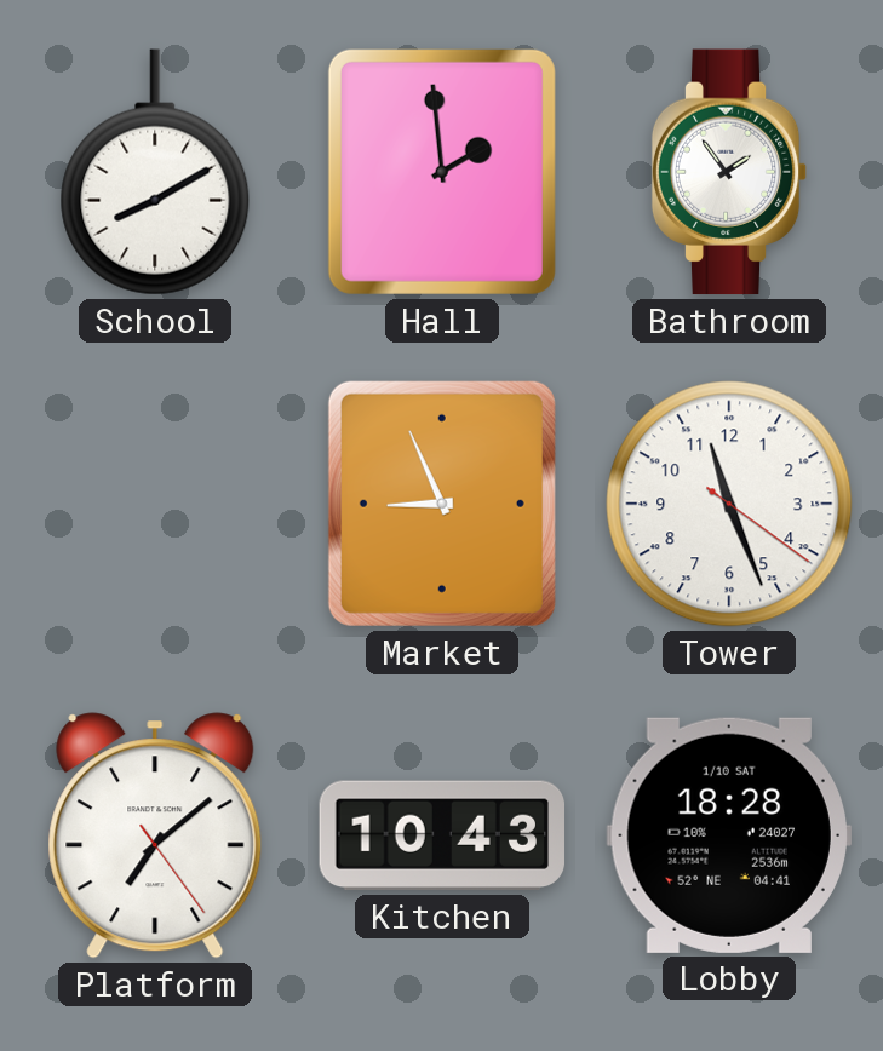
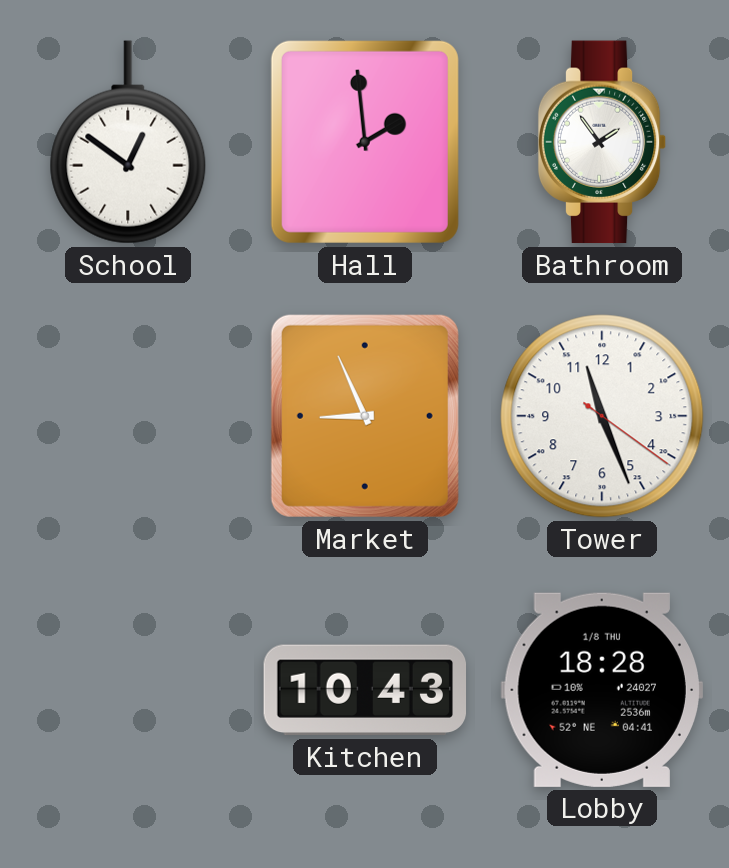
School: 8:10 -> 12:51 (128, 142)
Platform: 7:08 -> none (155, 835)
Lobby date: 1/10 SAT -> 1/8 THU (602, 690)
